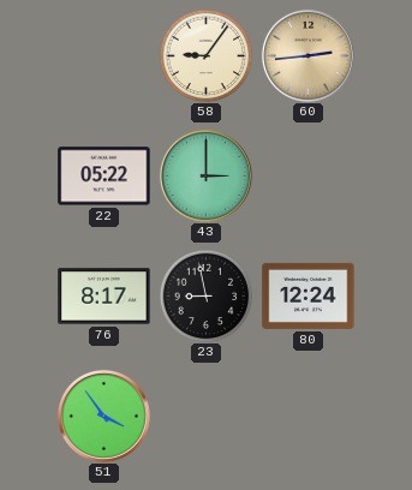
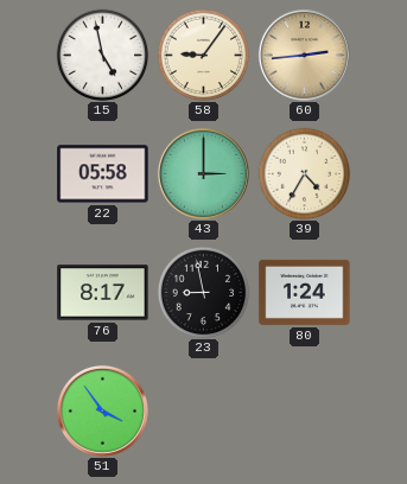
15: none -> 4:58 (102, 55)
22: 05:22 -> 05:58 (103, 174)
39: none -> 4:35 (304, 173)
80: 12:24 -> 1:24 (305, 292)
